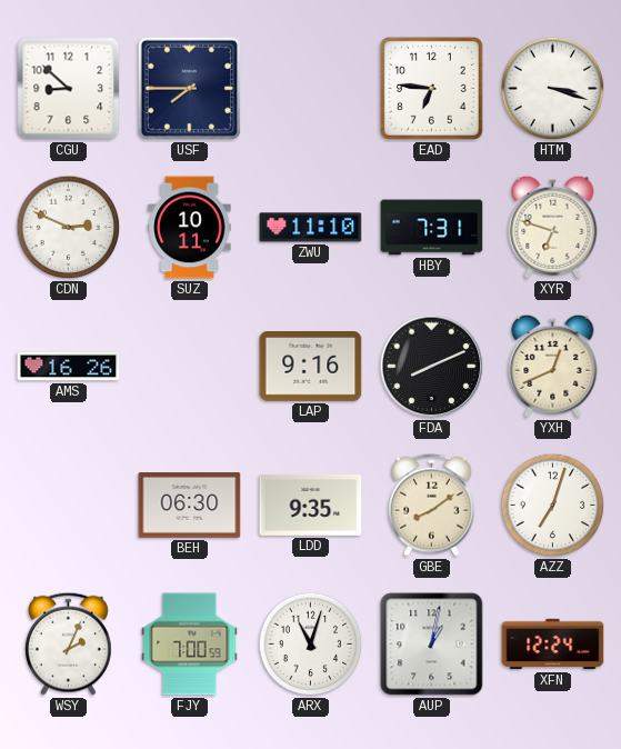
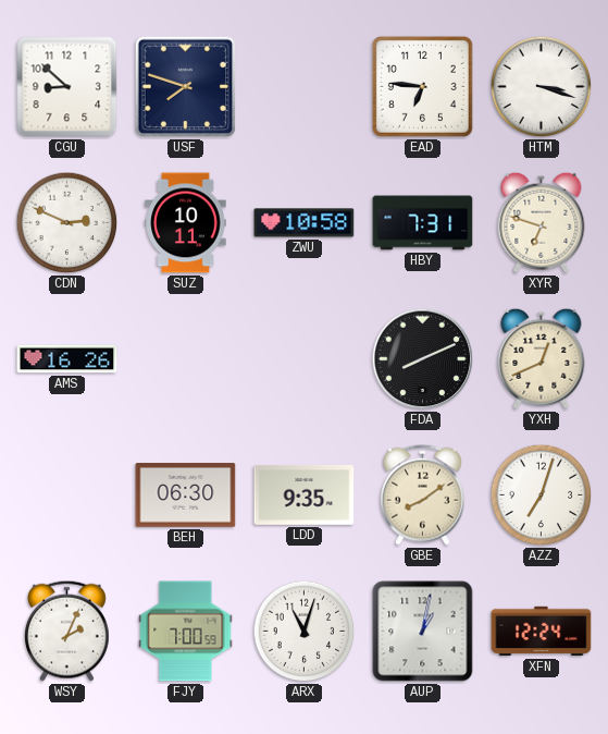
USF: 7:45 -> 7:48 (186, 87)
ZWU: 11:10 -> 10:58 (305, 223)
LAP: 9:16 -> none (311, 367)
